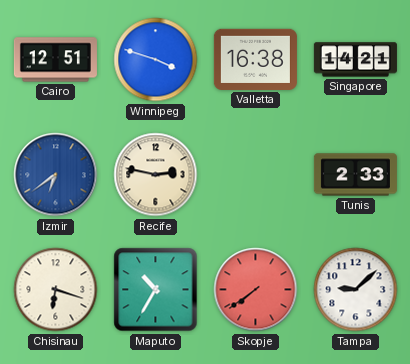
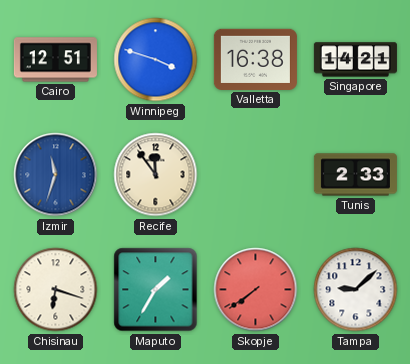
Izmir: 6:39 -> 11:33 (56, 175)
Recife: 2:47 -> 11:54 (156, 175)
Maputo: 10:35 -> 1:35 (156, 290)
